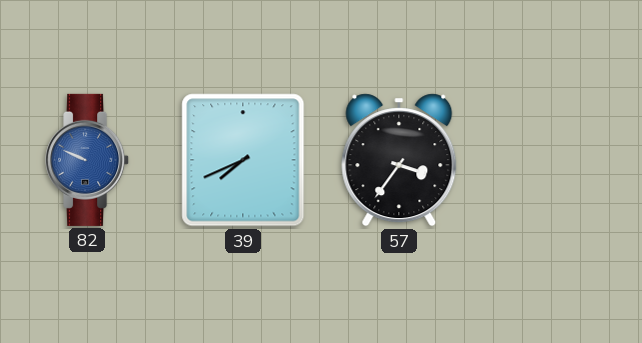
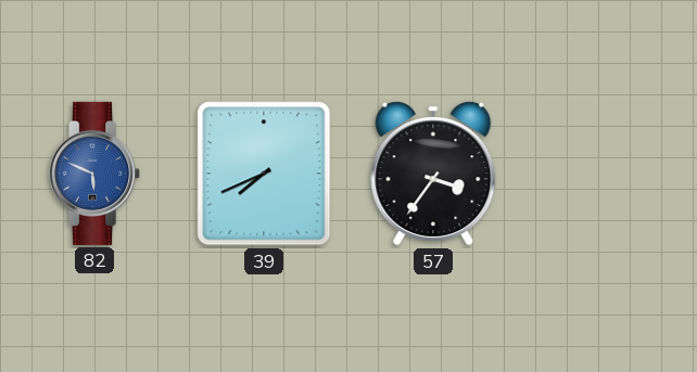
82: 9:49 -> 5:49 (96, 174)
